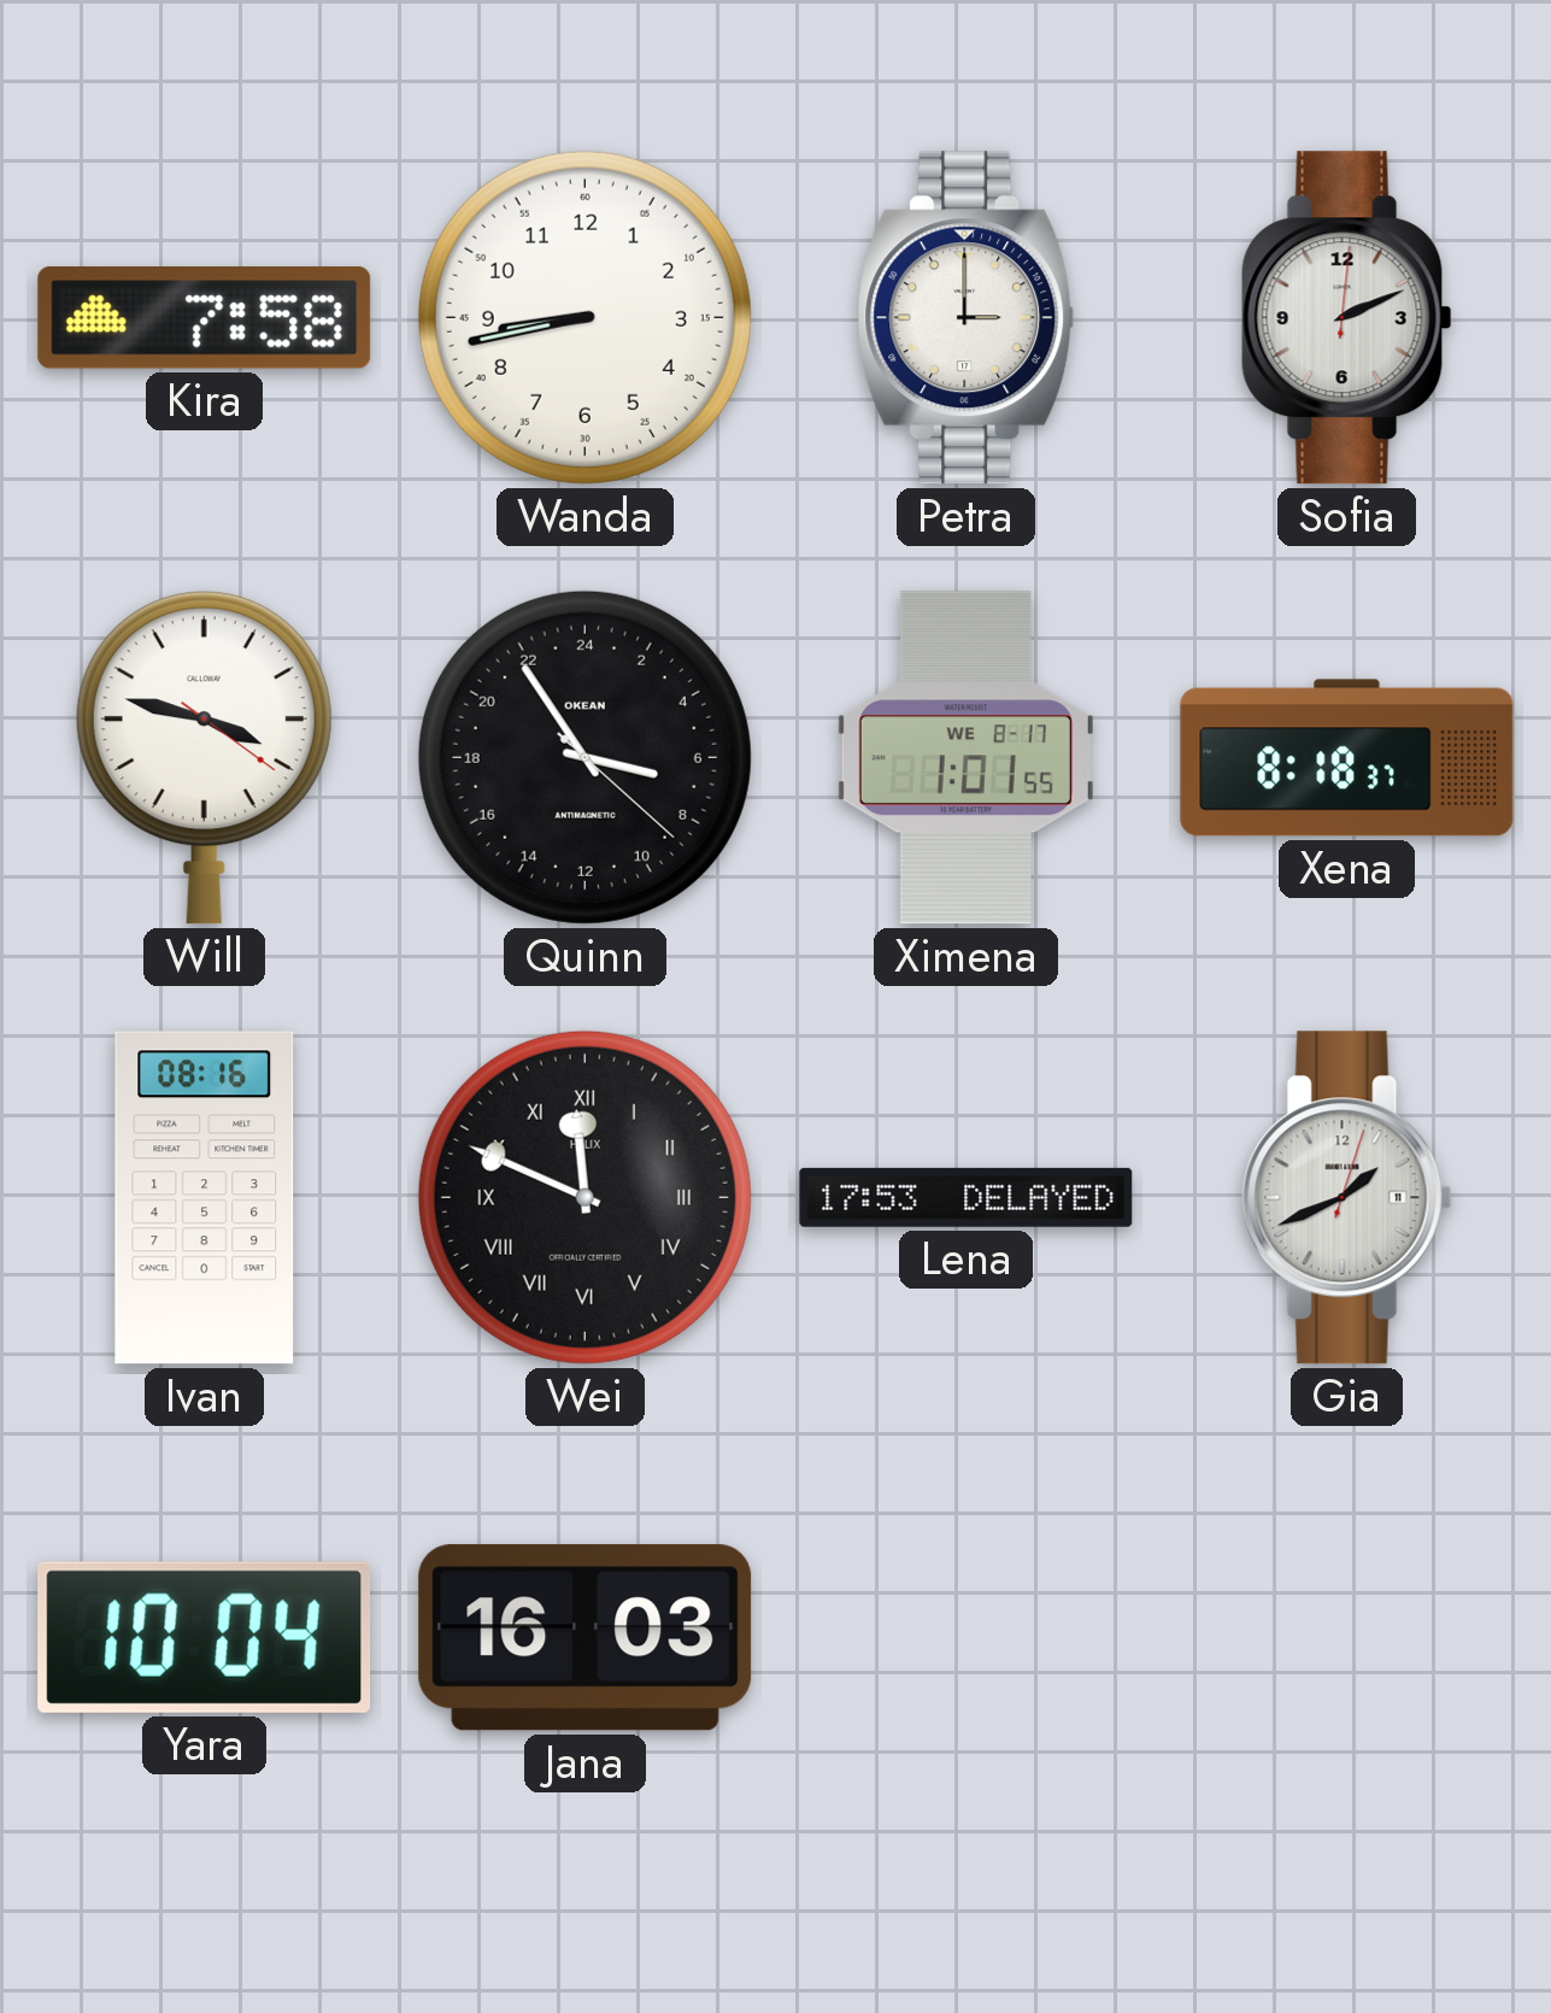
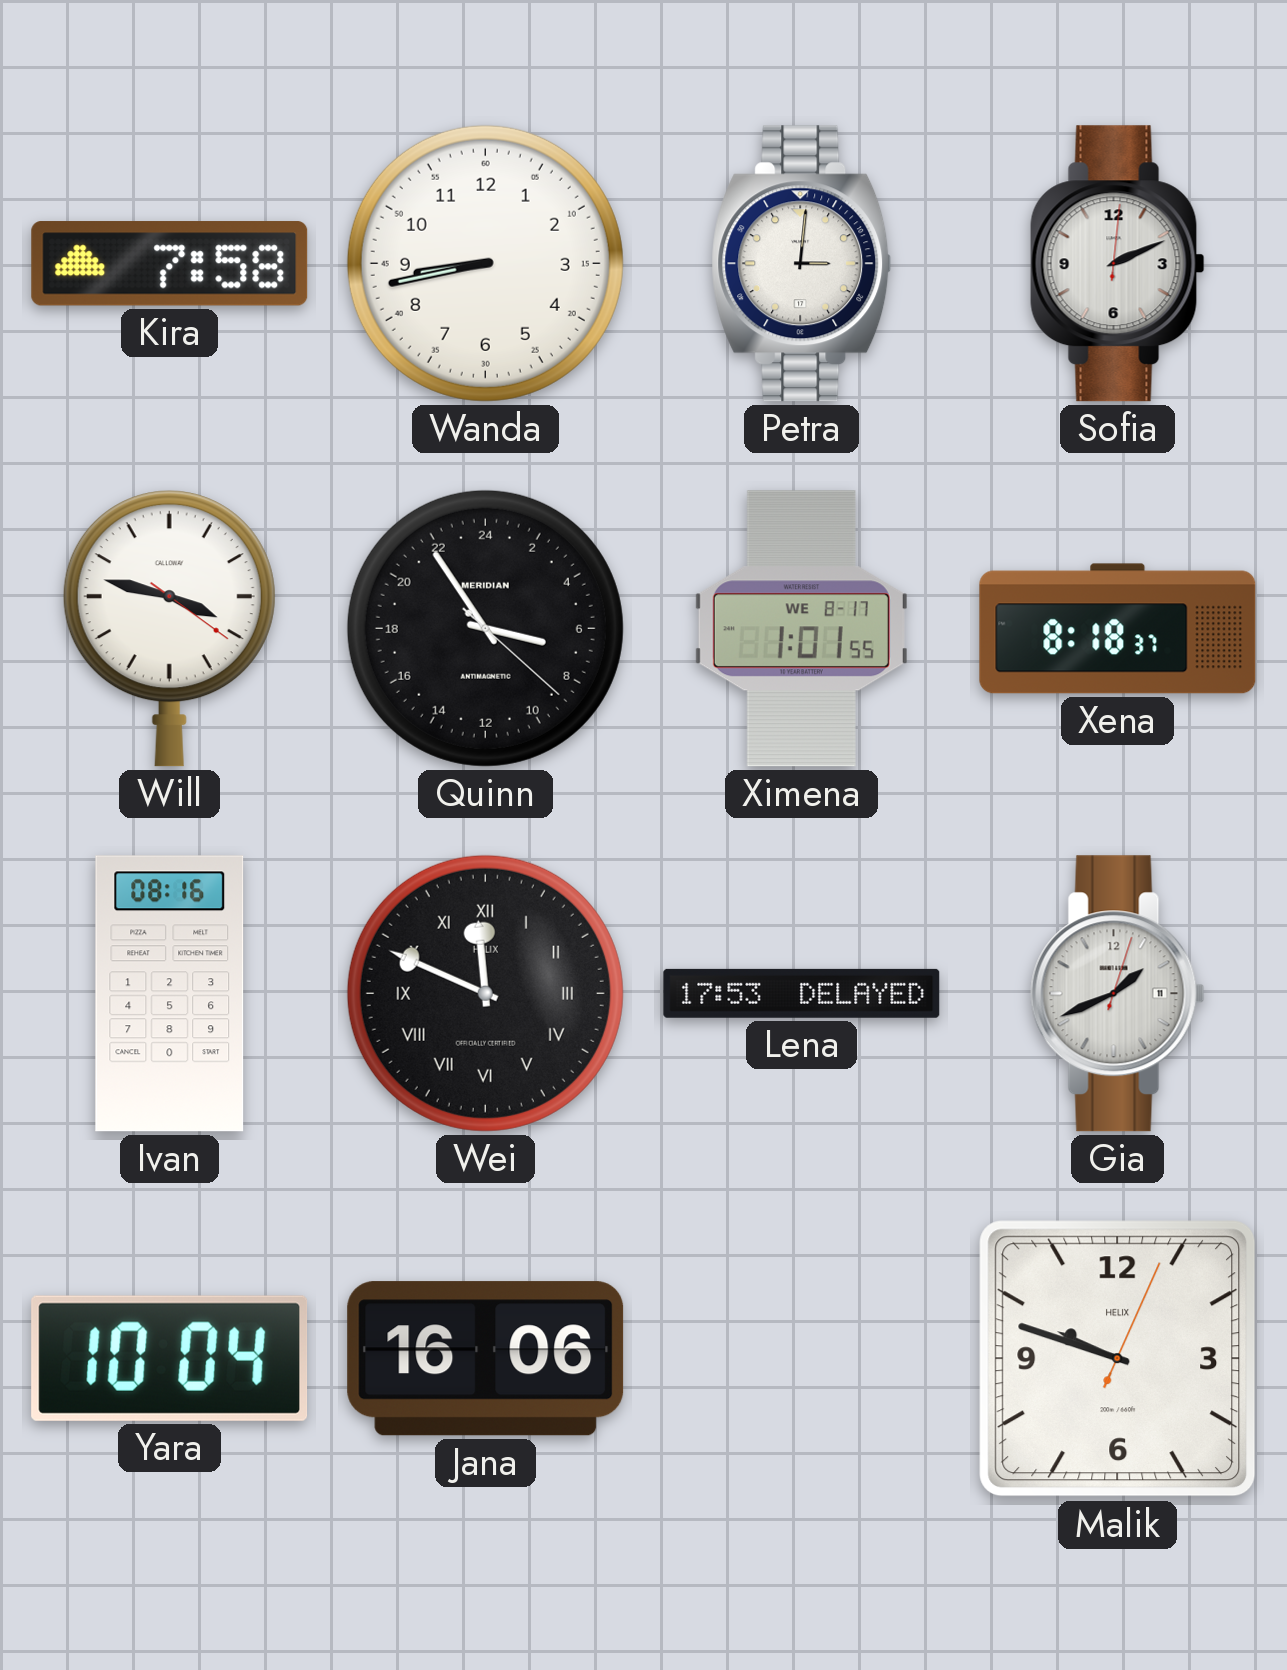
Petra: 3:00 -> 3:01 (802, 264)
Quinn brand: OKEAN -> MERIDIAN (485, 628)
Jana: 16:03 -> 16:06 (486, 1359)
Malik: none -> 9:48 (1118, 1359)
